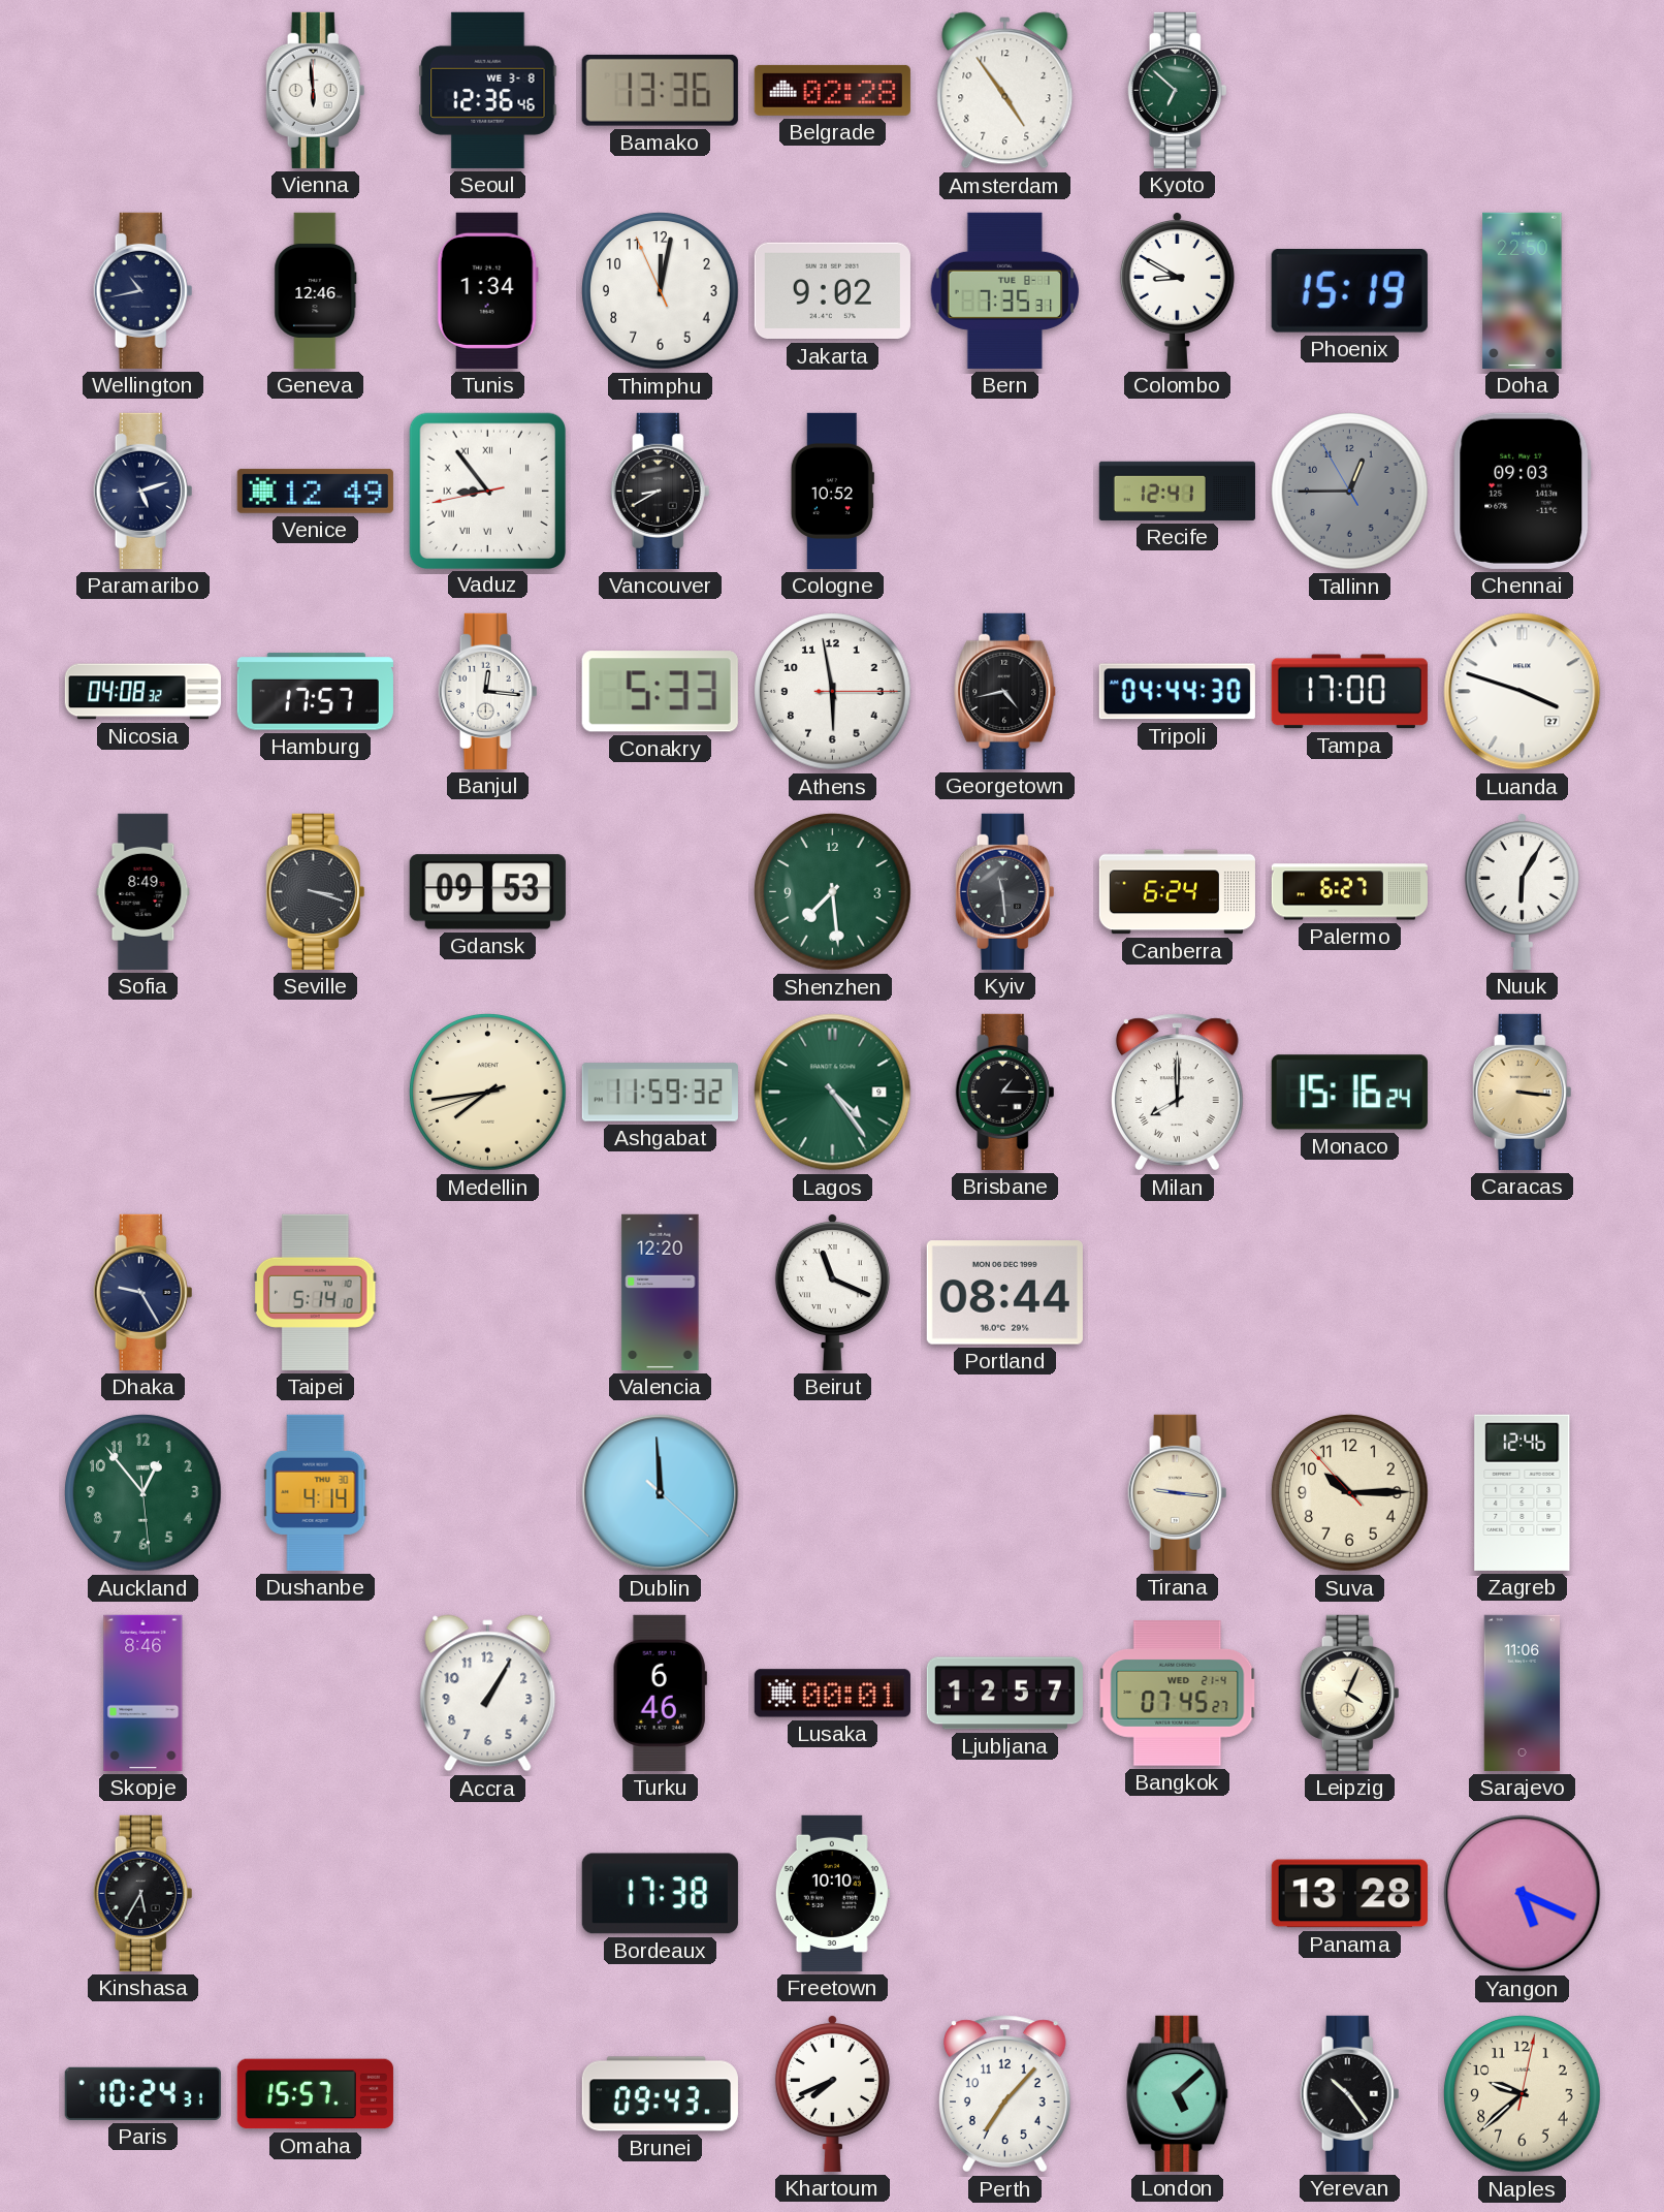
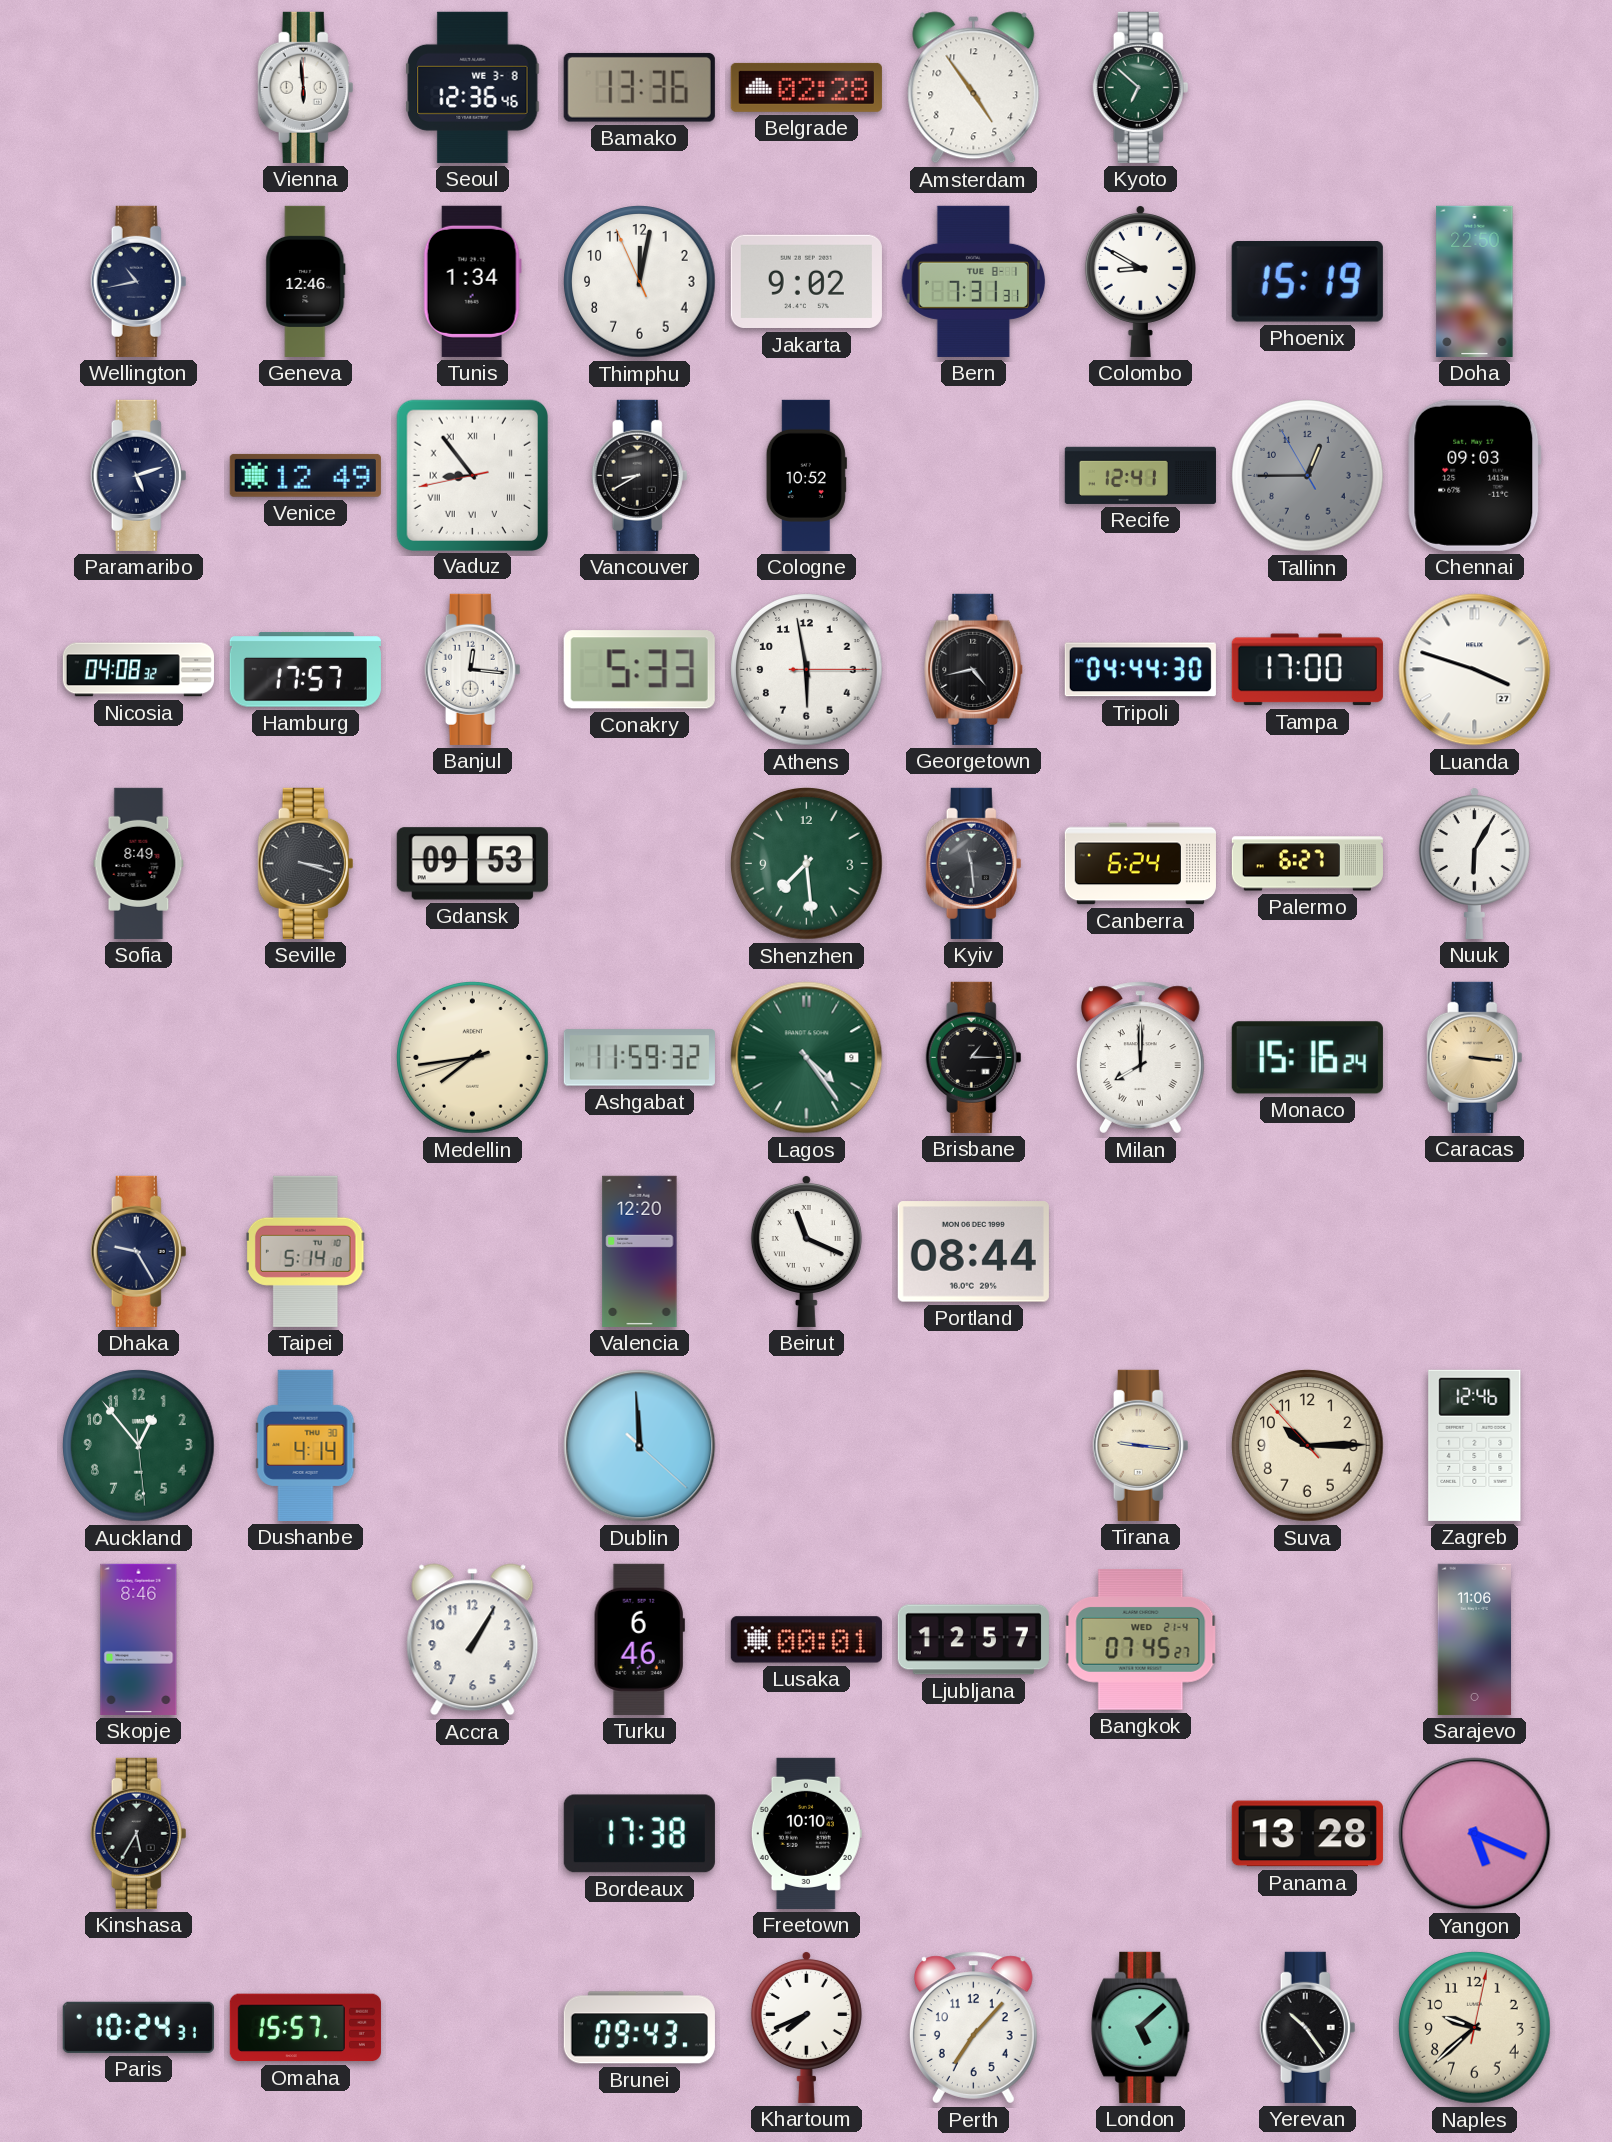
Bern: 7:35 -> 7:31 (974, 281)
Leipzig: 4:04 -> none (1350, 1693)
